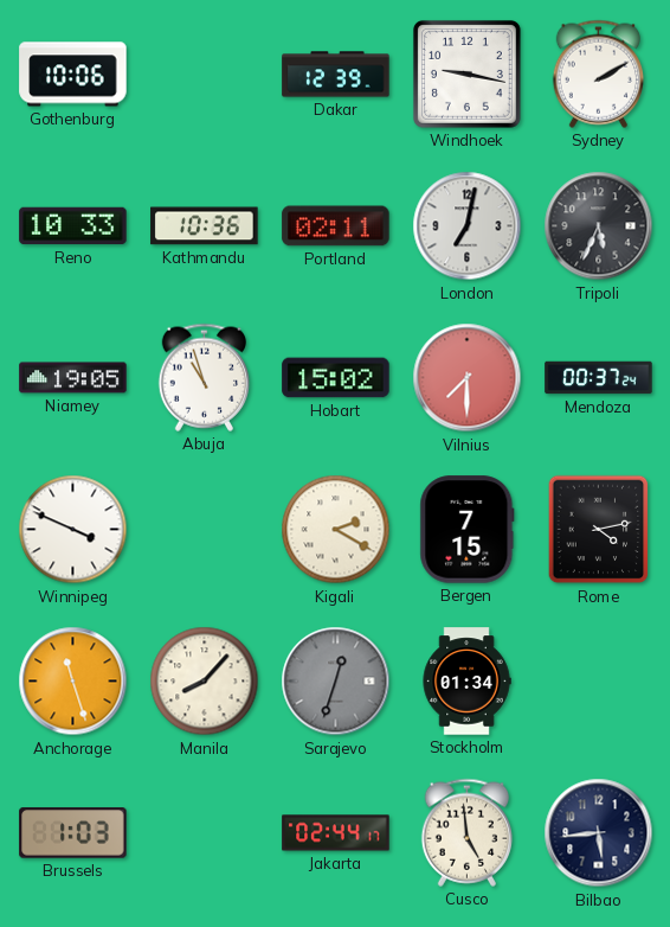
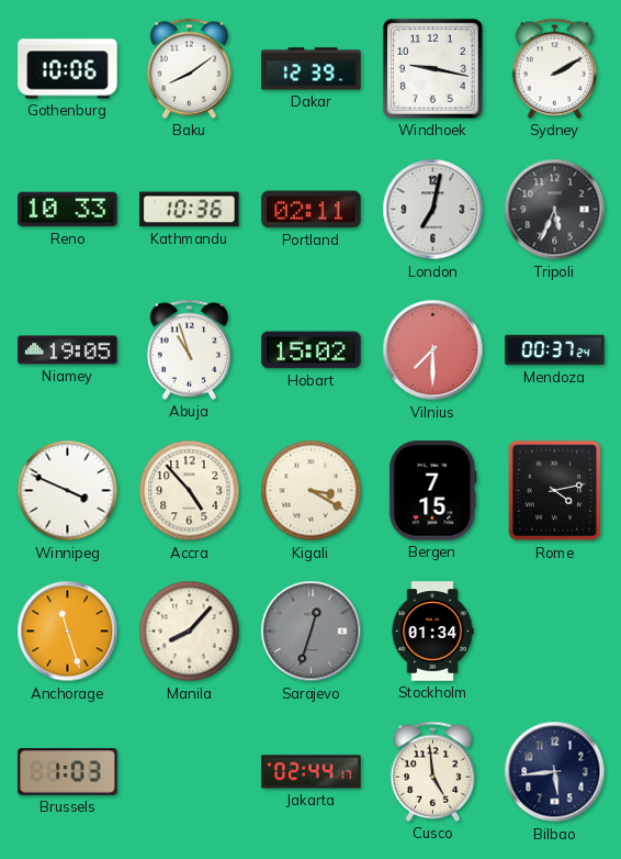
Baku: none -> 8:09 (189, 68)
Accra: none -> 4:53 (190, 491)
Kigali: 2:20 -> 3:20 (312, 491)
